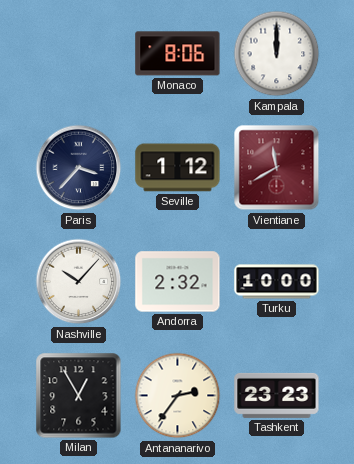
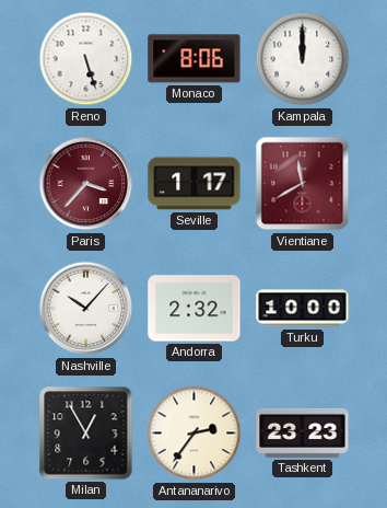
Reno: none -> 5:27 (86, 59)
Paris dial: navy -> burgundy (86, 184)
Seville: 1:12 -> 1:17 (195, 184)
